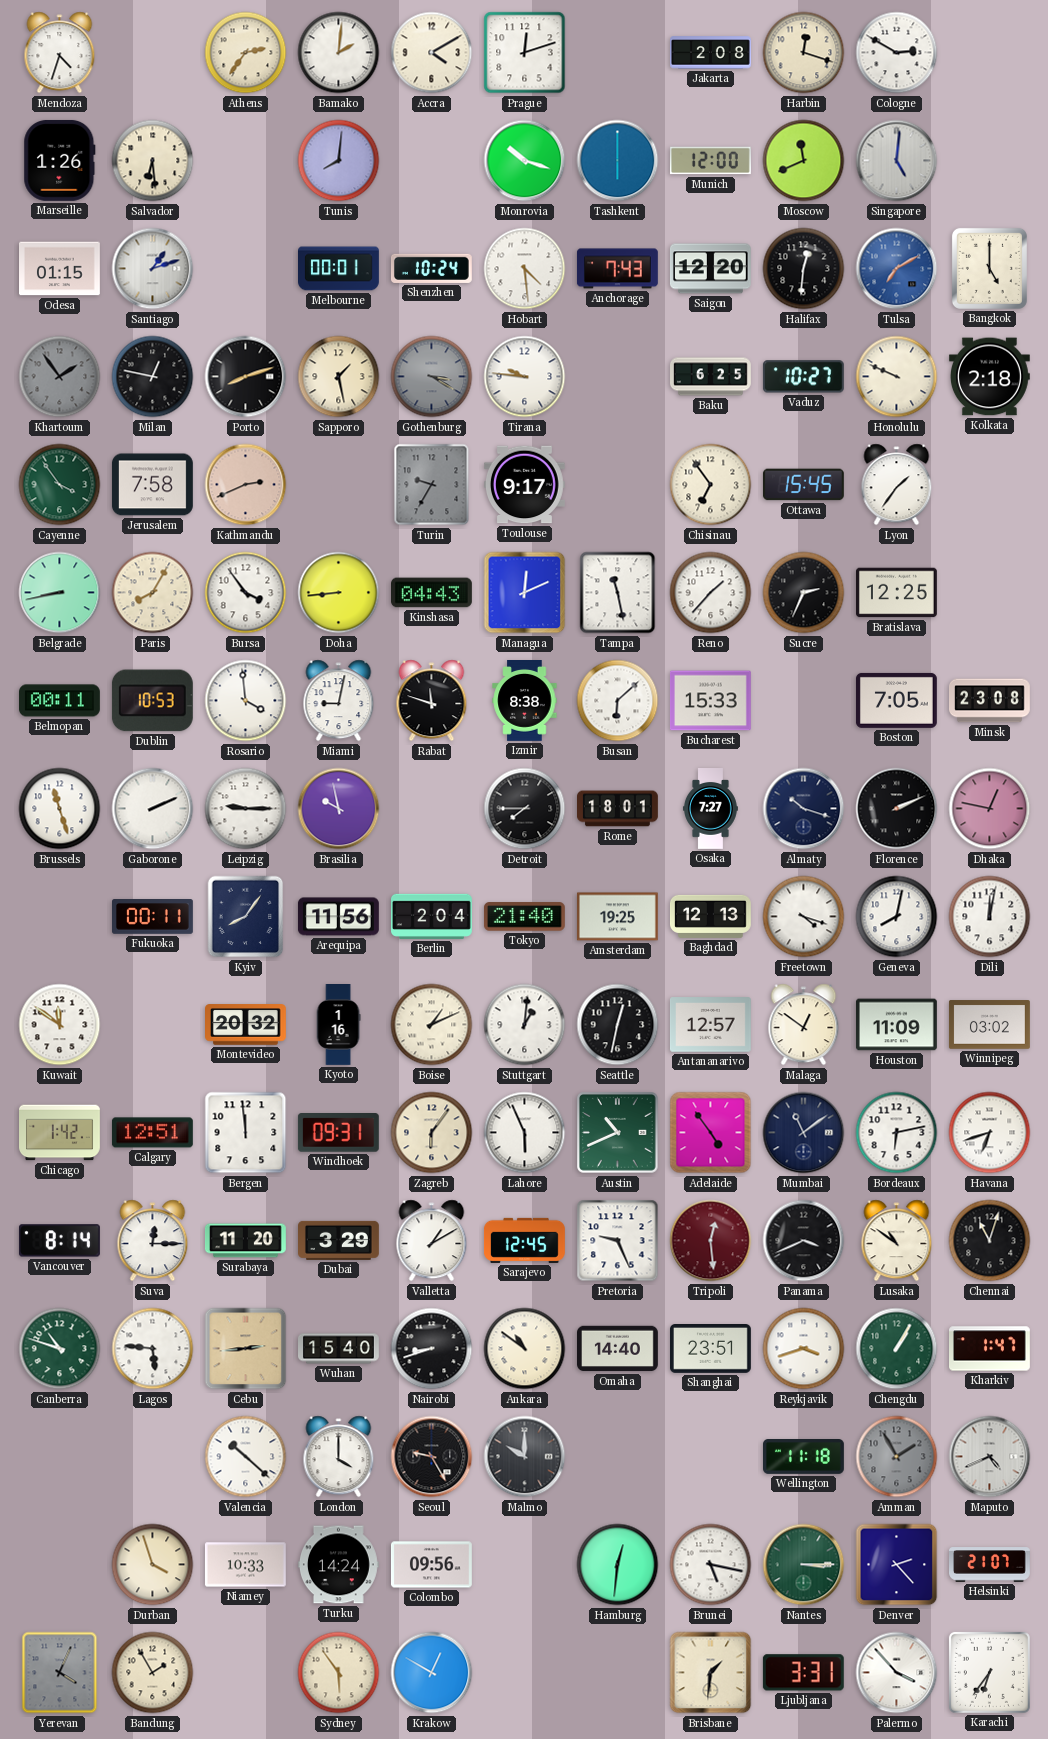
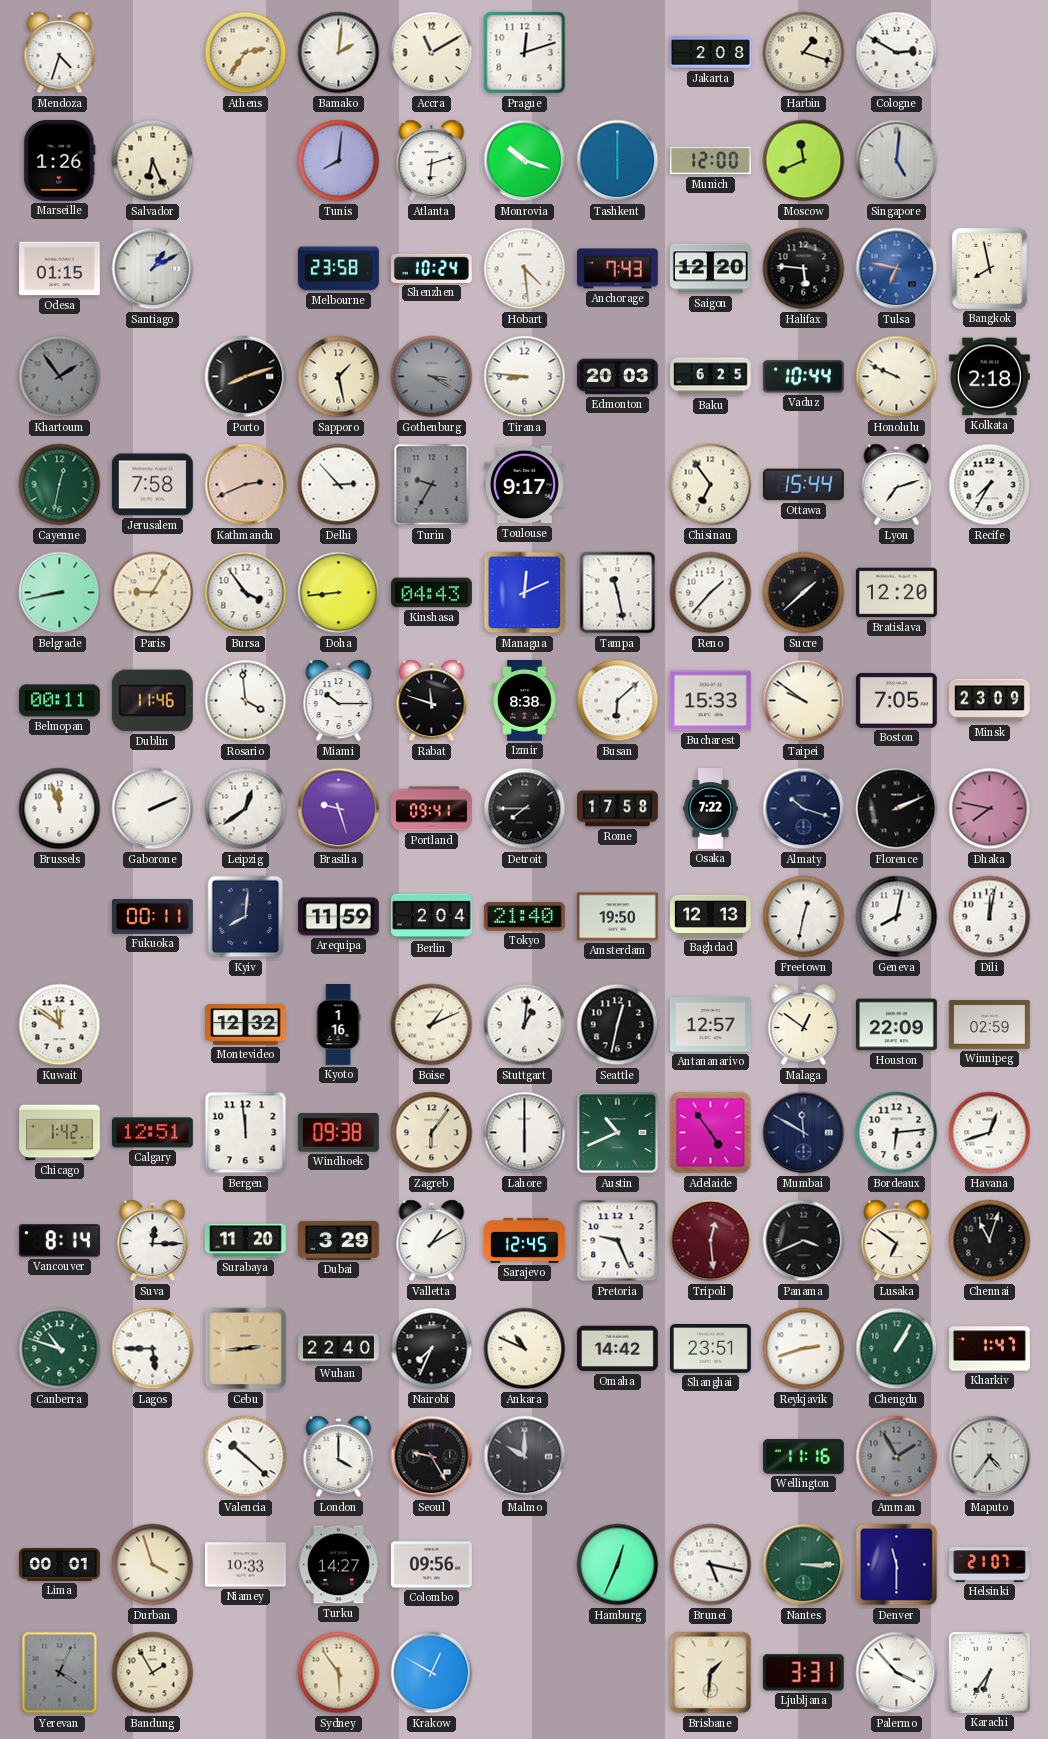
Accra: 4:10 -> 11:10 (432, 53)
Harbin: 12:18 -> 1:18 (804, 53)
Salvador: 6:29 -> 6:26 (153, 161)
Atlanta: none -> 6:12 (432, 161)
Santiago: 1:12 -> 1:10 (153, 269)
Melbourne: 00:01 -> 23:58 (339, 269)
Halifax: 12:31 -> 5:46 (804, 269)
Tulsa: 7:10 -> 6:47 (897, 269)
Bangkok: 5:00 -> 7:58 (989, 268)
Milan: 12:47 -> none (153, 377)
Tirana: 9:46 -> 8:46 (525, 377)
Edmonton: none -> 20:03 (617, 377)
Vaduz: 10:27 -> 10:44 (803, 377)
Cayenne: 3:54 -> 12:32 (60, 485)
Delhi: none -> 2:53 (339, 485)
Ottawa: 15:45 -> 15:44 (803, 485)
Lyon: 1:36 -> 7:12 (897, 485)
Recife: none -> 7:35 (990, 485)
Paris: 8:05 -> 9:05 (153, 593)
Sucre: 2:34 -> 1:38 (804, 593)
Bratislava: 12:25 -> 12:20 (897, 593)
Dublin: 10:53 -> 11:46 (152, 701)
Miami: 9:02 -> 10:15 (339, 701)
Taipei: none -> 9:51 (804, 701)
Minsk: 23:08 -> 23:09 (990, 701)
Brussels: 11:27 -> 11:57 (60, 809)
Leipzig: 9:15 -> 12:39 (246, 809)
Brasilia: 9:58 -> 9:27 (339, 809)
Portland: none -> 09:41 (432, 809)
Rome: 18:01 -> 17:58 (618, 809)
Osaka: 7:27 -> 7:22 (710, 809)
Dhaka: 12:47 -> 7:47 (990, 809)
Kyiv: 8:06 -> 8:01 (246, 917)
Arequipa: 11:56 -> 11:59 (338, 917)
Amsterdam: 19:25 -> 19:50 (617, 917)
Freetown: 4:18 -> 12:32 (804, 917)
Montevideo: 20:32 -> 12:32 (246, 1025)
Houston: 11:09 -> 22:09 (897, 1025)
Winnipeg: 03:02 -> 02:59 (990, 1025)
Windhoek: 09:31 -> 09:38 (338, 1133)
Lahore: 5:56 -> 6:00 (525, 1133)
Mumbai: 11:09 -> 11:50 (804, 1133)
Bordeaux: 6:13 -> 6:14 (897, 1133)
Havana: 6:42 -> 12:42 (990, 1133)
Lusaka: 10:51 -> 6:51 (897, 1241)
Lagos: 5:46 -> 5:45 (153, 1349)
Wuhan: 15:40 -> 22:40 (339, 1349)
Nairobi: 8:42 -> 7:34 (432, 1349)
Ankara: 10:51 -> 10:49 (525, 1349)
Omaha: 14:40 -> 14:42 (618, 1349)
Reykjavik: 3:42 -> 2:42 (804, 1349)
Wellington: 11:18 -> 11:16 (804, 1457)
Maputo: 4:41 -> 4:36 (990, 1457)
Lima: none -> 00:01 (60, 1565)
Turku: 14:24 -> 14:27 (338, 1565)
Hamburg: 12:31 -> 12:34 (618, 1565)
Denver: 2:23 -> 11:30 (897, 1565)
